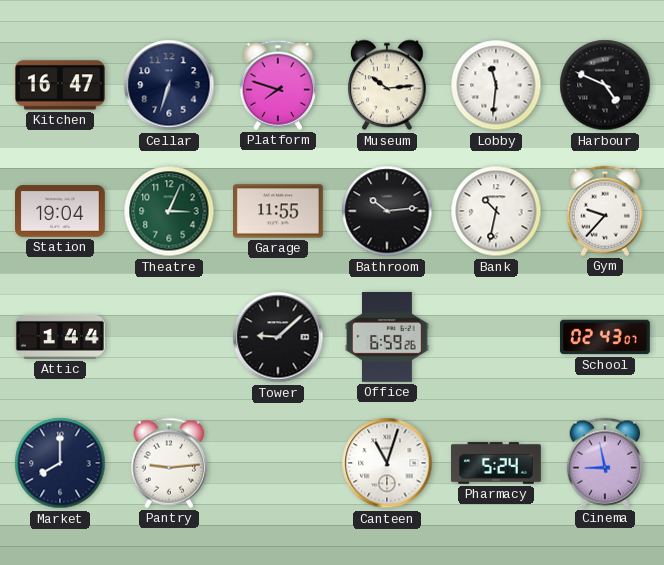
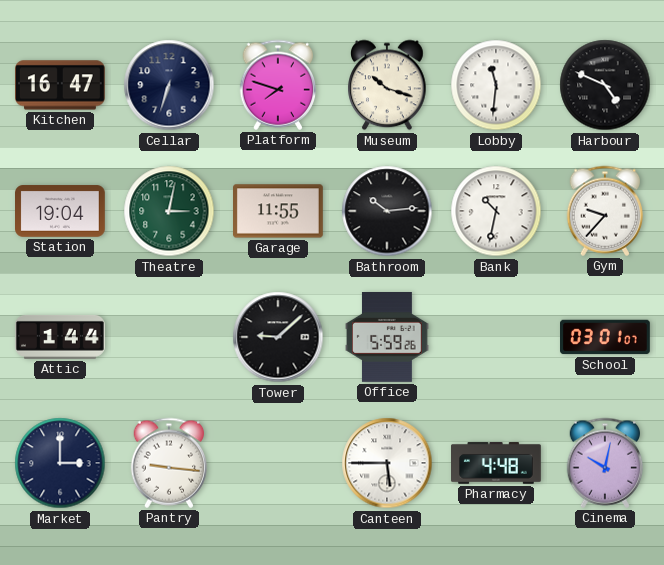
Museum: 10:14 -> 10:18 (388, 85)
Theatre: 3:04 -> 3:02 (169, 211)
Office: 6:59 -> 5:59 (387, 338)
School: 02:43 -> 03:01 (606, 337)
Market: 8:00 -> 3:00 (60, 463)
Pantry: 9:14 -> 9:16 (169, 463)
Canteen: 11:03 -> 5:45 (387, 463)
Pharmacy: 5:24 -> 4:48 (497, 463)
Cinema: 8:58 -> 10:02 (605, 463)
